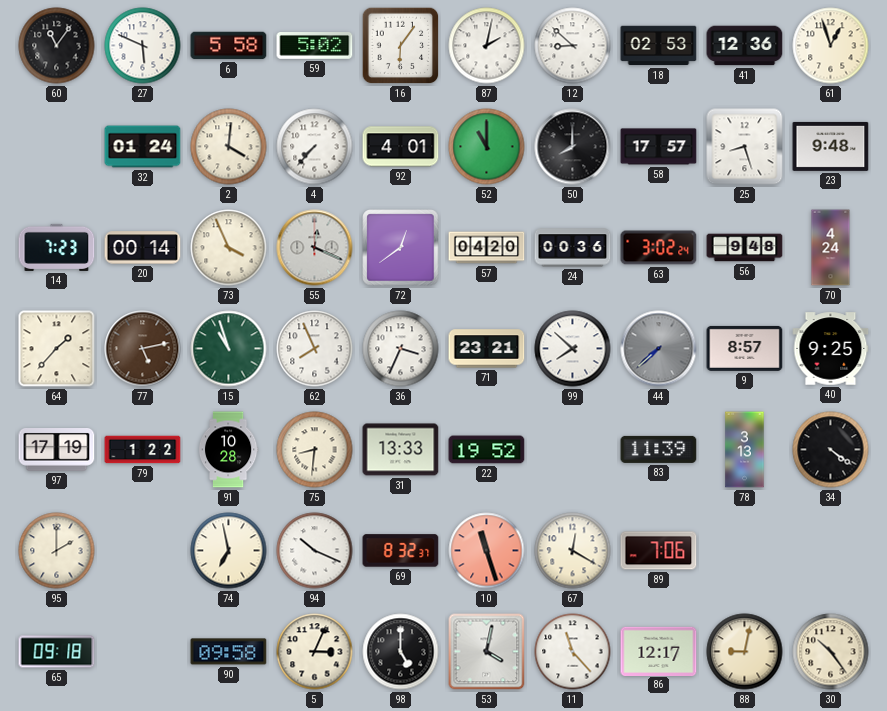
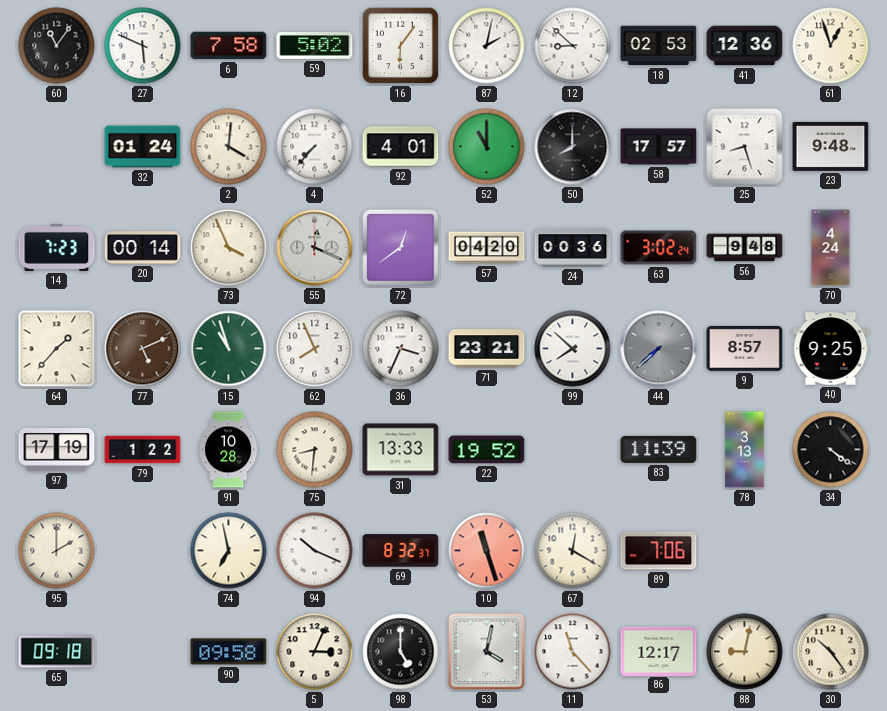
6: 5:58 -> 7:58 (229, 46)
77: 5:13 -> 5:11 (143, 349)
